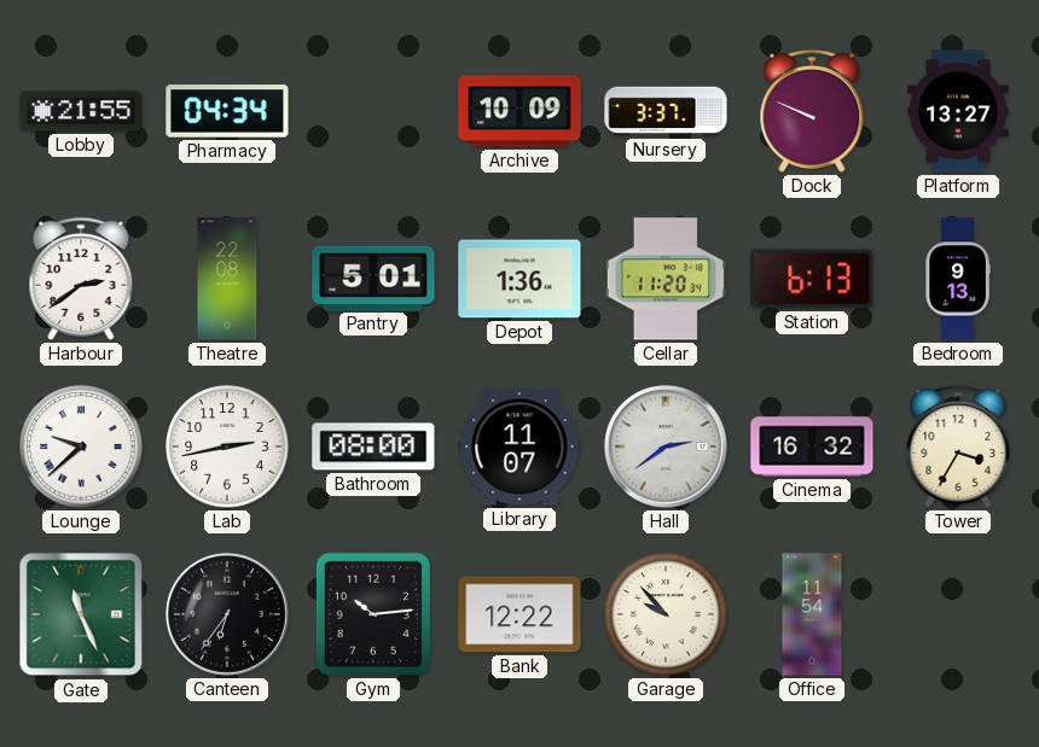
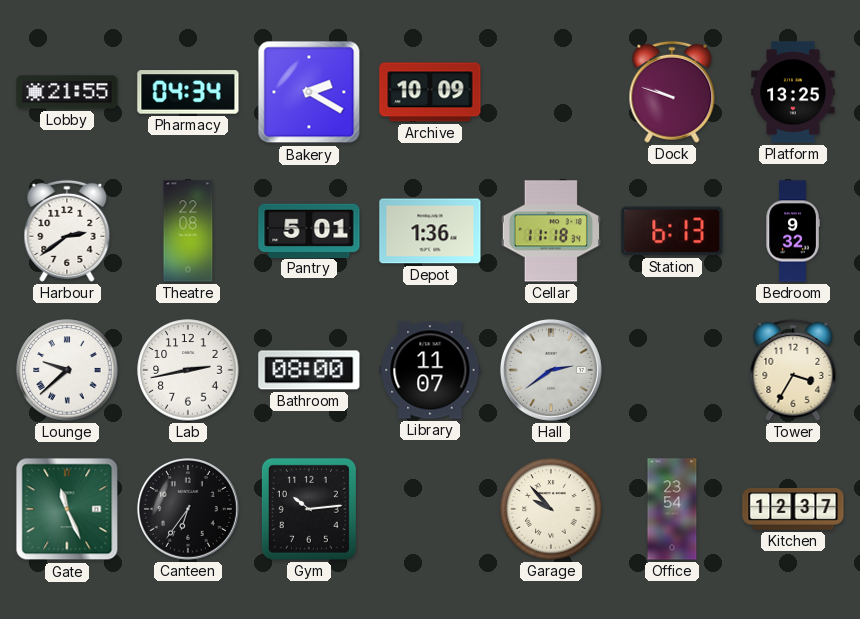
Bakery: none -> 2:20 (309, 92)
Nursery: 3:37 -> none (666, 111)
Dock: 9:49 -> 9:48 (672, 92)
Platform: 13:27 -> 13:25 (793, 92)
Cellar: 11:20 -> 11:18 (550, 231)
Bedroom: 9:13 -> 9:32 (793, 231)
Cinema: 16:32 -> none (812, 447)
Bank: 12:22 -> none (519, 614)
Office: 11:54 -> 23:54 (672, 509)
Kitchen: none -> 12:37 (793, 510)
